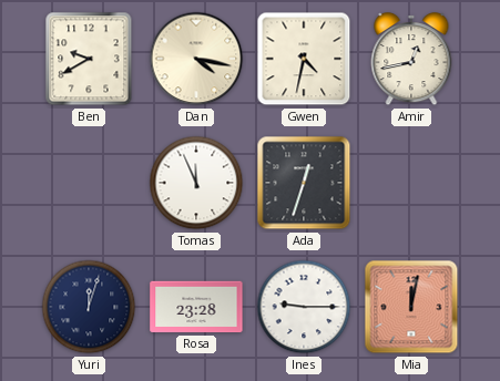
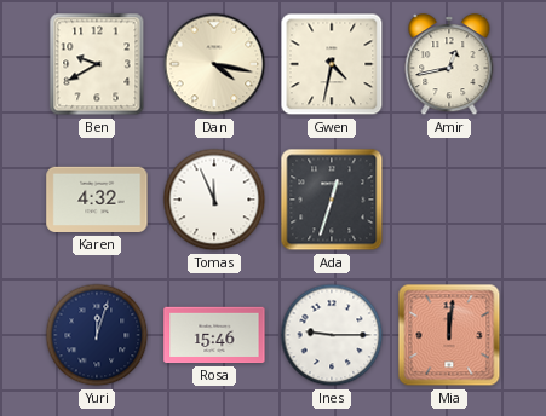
Karen: none -> 4:32 (97, 200)
Rosa: 23:28 -> 15:46 (214, 335)
Mia: 12:02 -> 12:01 (449, 335)
